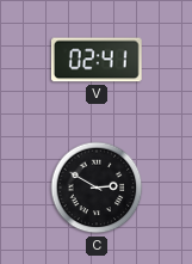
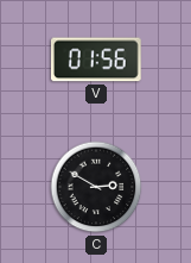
V: 02:41 -> 01:56 (96, 60)
